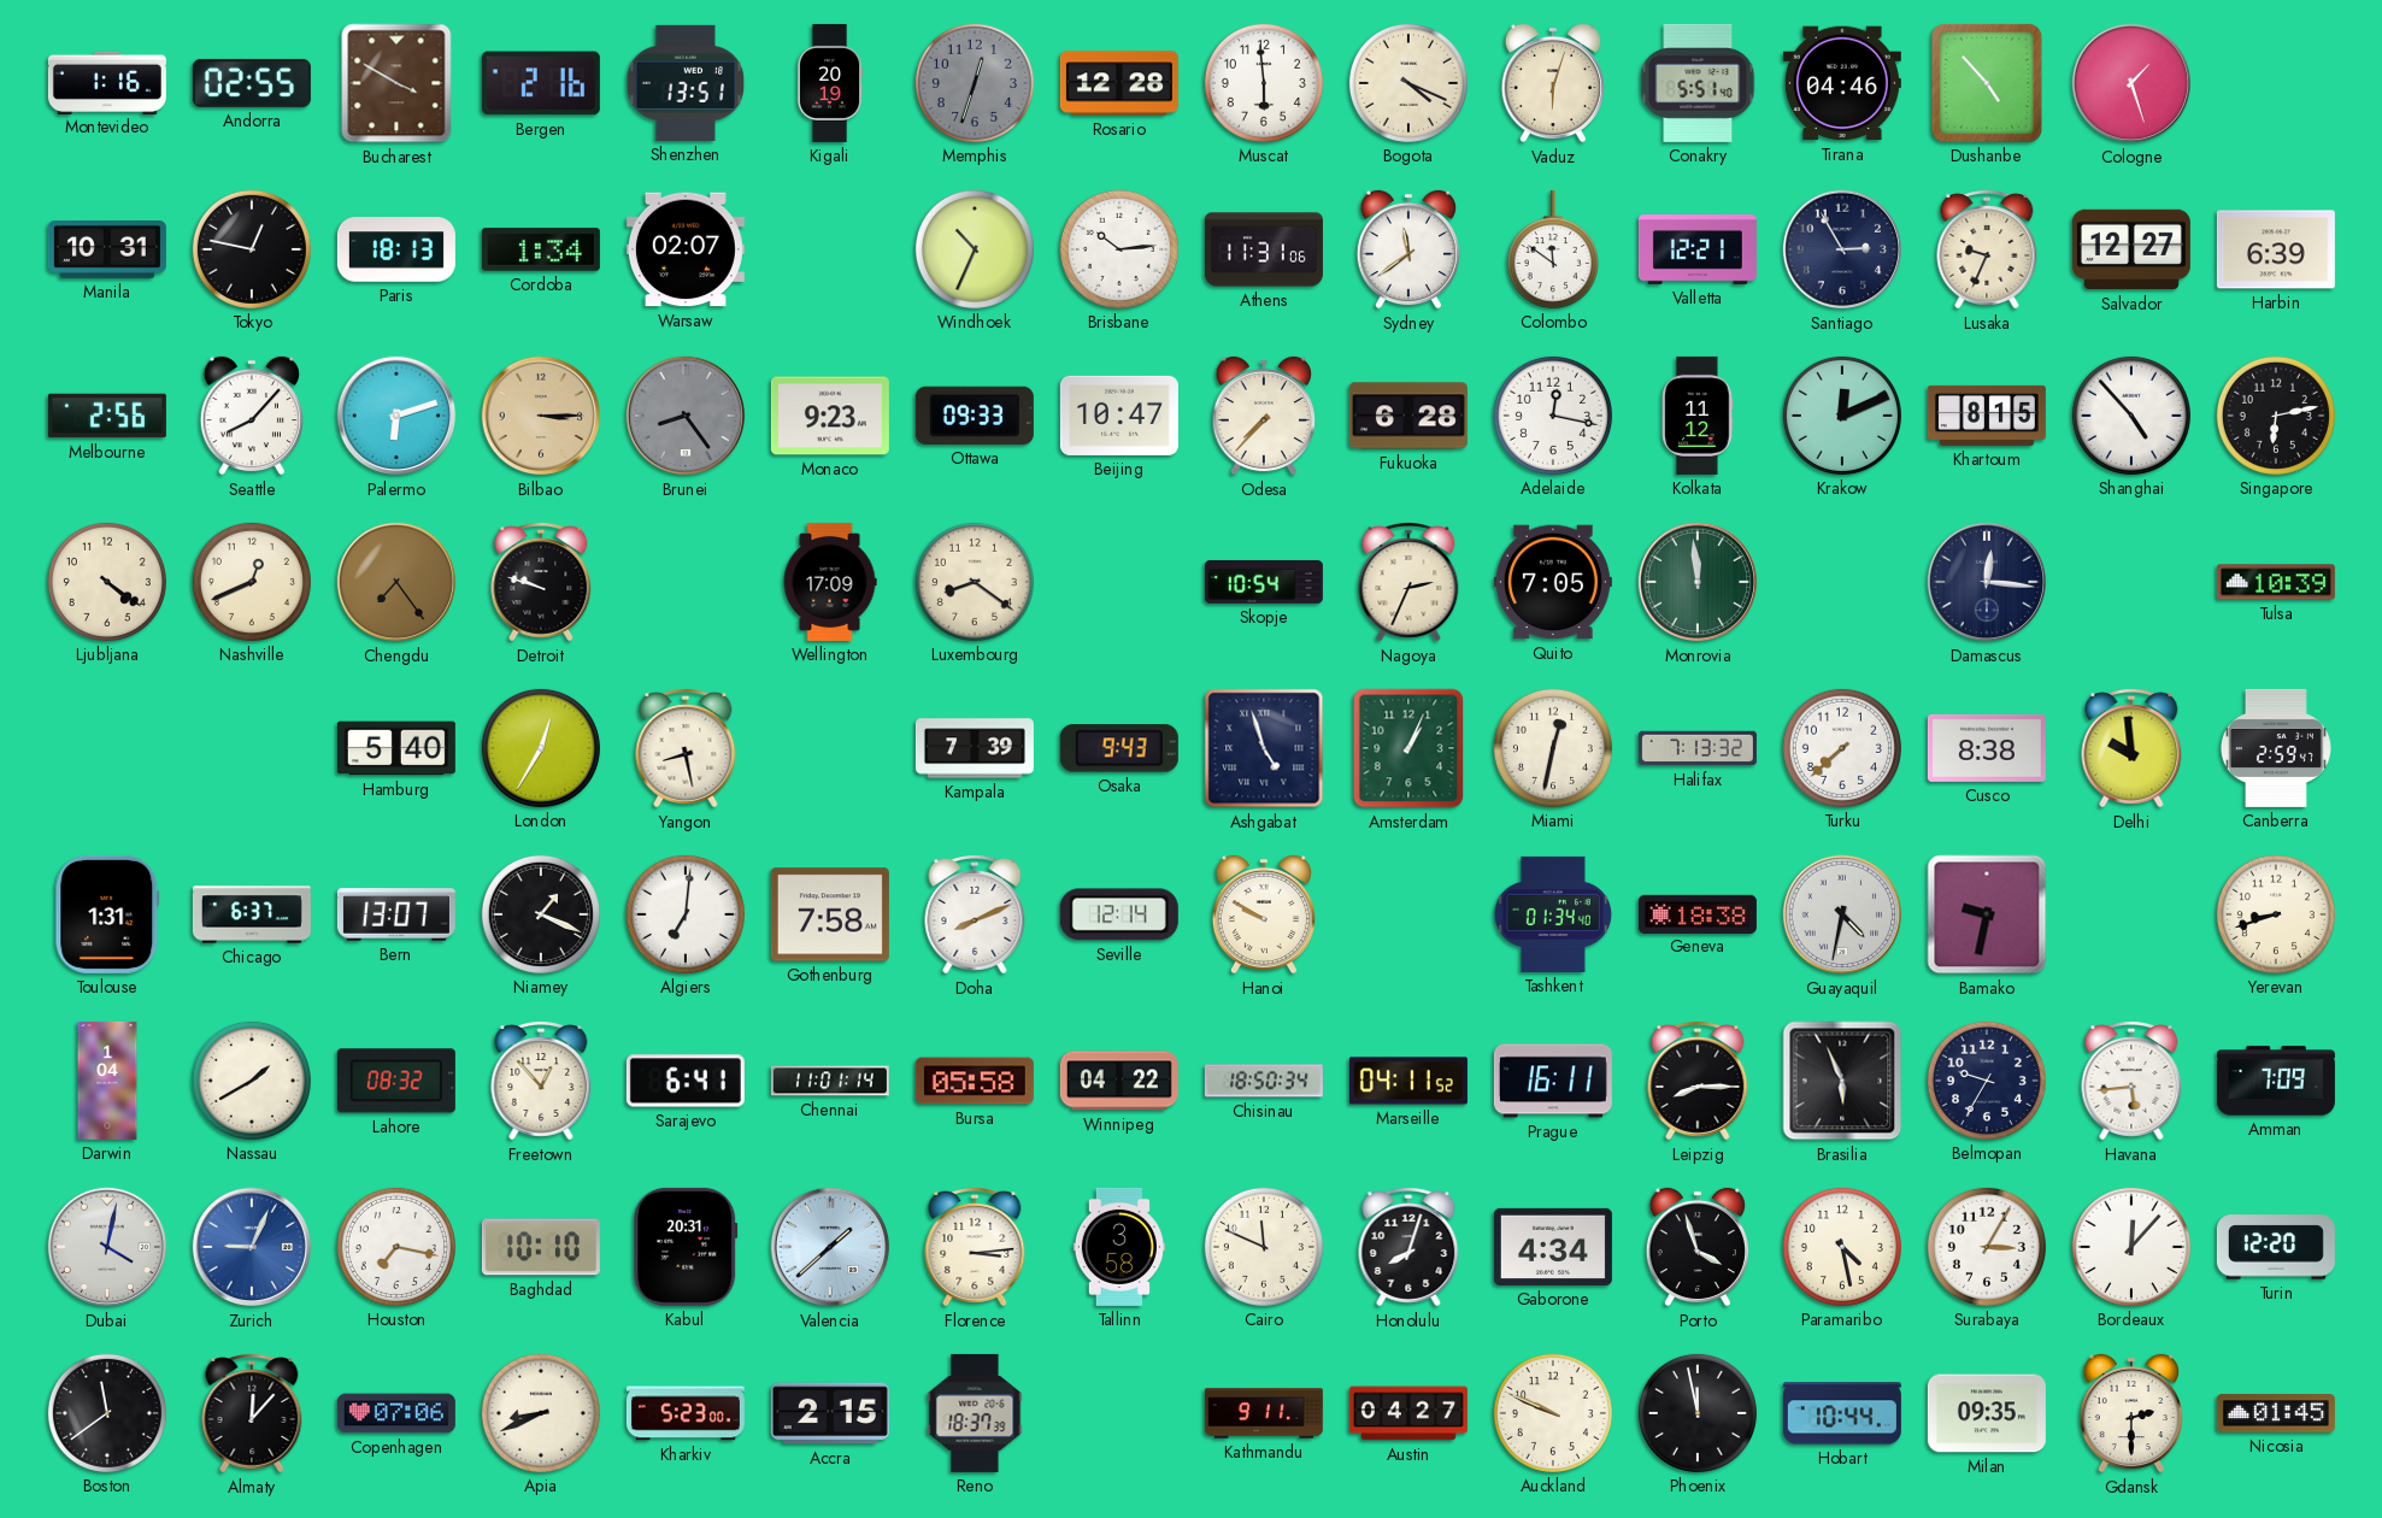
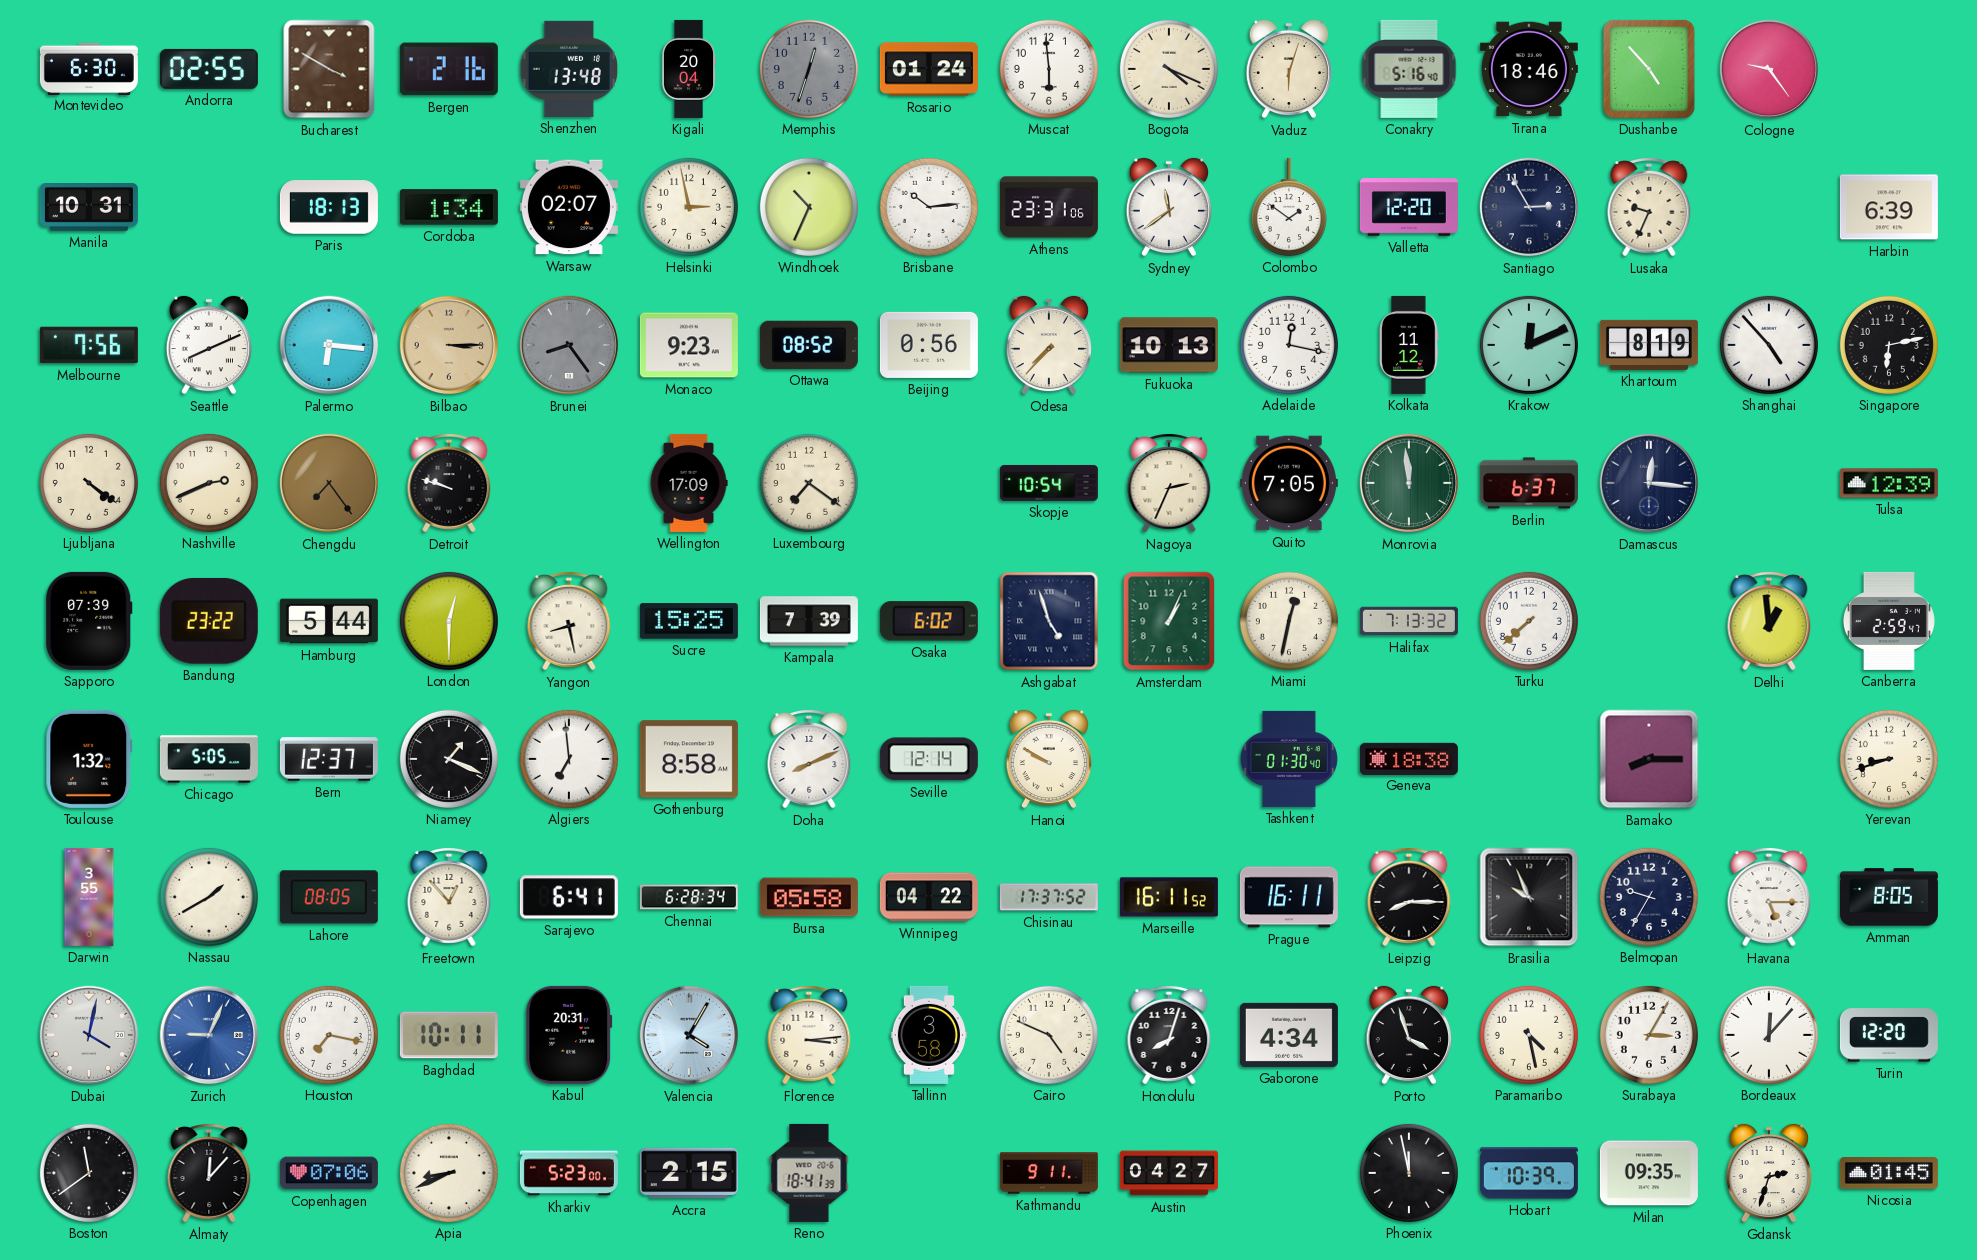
Montevideo: 1:16 -> 6:30 (89, 68)
Shenzhen: 13:51 -> 13:48 (569, 69)
Kigali: 20:19 -> 20:04 (689, 69)
Rosario: 12:28 -> 01:24 (929, 69)
Conakry: 5:51 -> 5:16 (1409, 69)
Tirana: 04:46 -> 18:46 (1529, 69)
Cologne: 1:27 -> 9:24 (1769, 69)
Tokyo: 12:47 -> none (252, 249)
Helsinki: none -> 2:58 (689, 207)
Athens: 11:31 -> 23:31 (1049, 207)
Colombo: 11:51 -> 1:51 (1289, 207)
Valletta: 12:21 -> 12:20 (1409, 207)
Salvador: 12:27 -> none (2131, 249)
Melbourne: 2:56 -> 7:56 (89, 345)
Seattle: 8:07 -> 8:11 (209, 345)
Palermo: 6:12 -> 6:16 (329, 345)
Ottawa: 09:33 -> 08:52 (809, 345)
Beijing: 10:47 -> 0:56 (929, 345)
Fukuoka: 6:28 -> 10:13 (1169, 345)
Khartoum: 8:15 -> 8:19 (1649, 345)
Nashville: 12:41 -> 2:41 (209, 483)
Luxembourg: 8:21 -> 7:21 (809, 483)
Berlin: none -> 6:37 (1529, 483)
Tulsa: 10:39 -> 12:39 (1889, 483)
Sapporo: none -> 07:39 (89, 621)
Bandung: none -> 23:22 (209, 621)
Hamburg: 5:40 -> 5:44 (329, 621)
London: 12:35 -> 12:30 (449, 621)
Sucre: none -> 15:25 (689, 621)
Osaka: 9:43 -> 6:02 (929, 621)
Cusco: 8:38 -> none (1987, 748)
Delhi: 9:59 -> 12:59 (1769, 621)
Toulouse: 1:31 -> 1:32 (89, 759)
Chicago: 6:37 -> 5:05 (209, 759)
Bern: 13:07 -> 12:37 (329, 759)
Algiers: 7:01 -> 6:59 (569, 759)
Gothenburg: 7:58 -> 8:58 (689, 759)
Tashkent: 01:34 -> 01:30 (1289, 759)
Guayaquil: 4:32 -> none (1842, 914)
Bamako: 9:32 -> 8:15 (1649, 759)
Darwin: 1:04 -> 3:55 (89, 897)
Lahore: 08:32 -> 08:05 (329, 897)
Chennai: 11:01 -> 6:28 (689, 897)
Chisinau: 18:50 -> 17:37 (1049, 897)
Marseille: 04:11 -> 16:11 (1169, 897)
Brasilia: 5:56 -> 9:56 (1529, 897)
Havana: 5:44 -> 5:15 (1769, 897)
Amman: 7:09 -> 8:05 (1889, 897)
Baghdad: 10:10 -> 10:11 (449, 1035)
Valencia: 1:38 -> 4:05 (689, 1035)
Cairo: 11:49 -> 4:49 (1049, 1035)
Reno: 18:37 -> 18:41 (809, 1173)
Auckland: 9:49 -> none (1553, 1413)
Hobart: 10:44 -> 10:39 (1529, 1173)
Gdansk: 2:30 -> 2:33 (1769, 1173)
